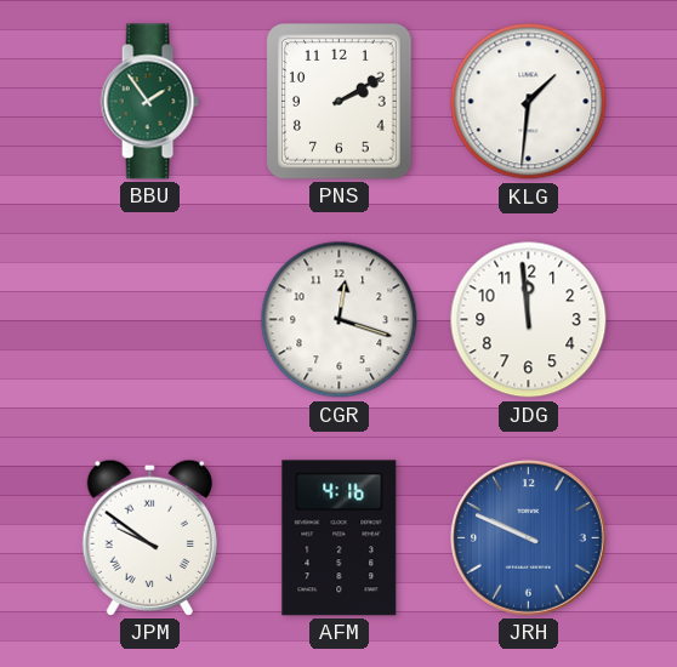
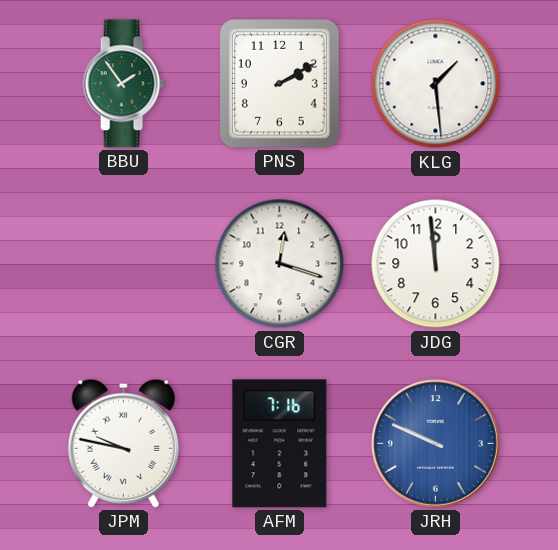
KLG: 1:31 -> 1:29 (436, 84)
JPM: 9:51 -> 9:47 (123, 443)
AFM: 4:16 -> 7:16 (280, 444)
